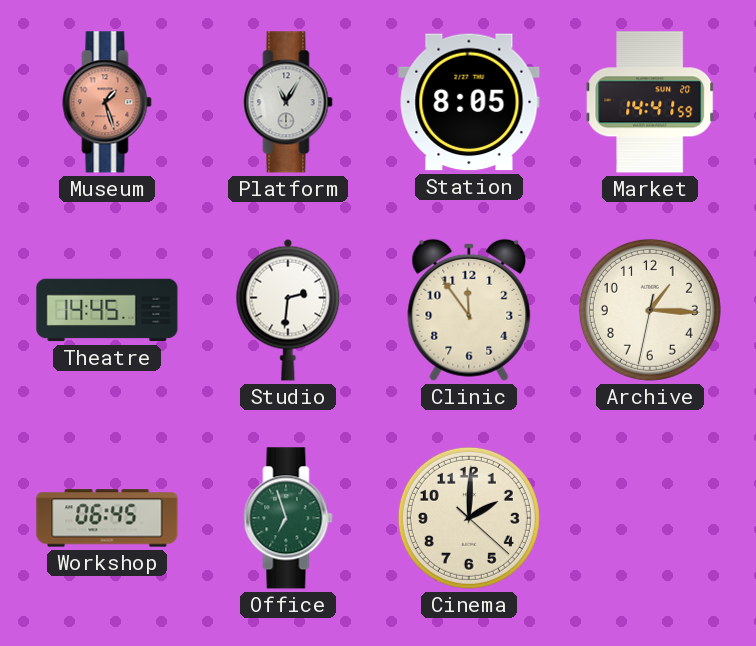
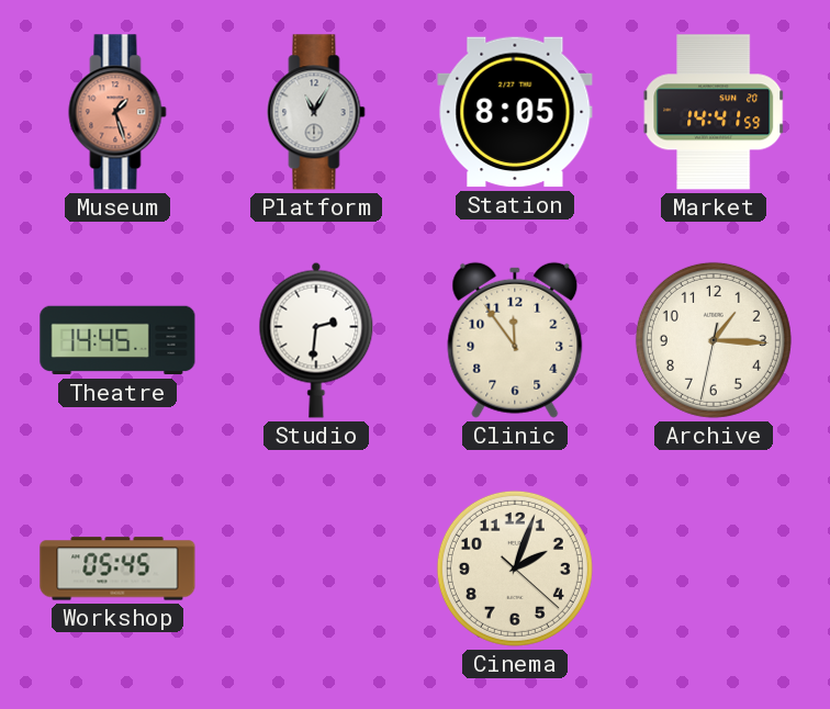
Workshop: 06:45 -> 05:45 (117, 569)
Office: 6:57 -> none (288, 518)
Cinema: 2:00 -> 2:03 (515, 569)
